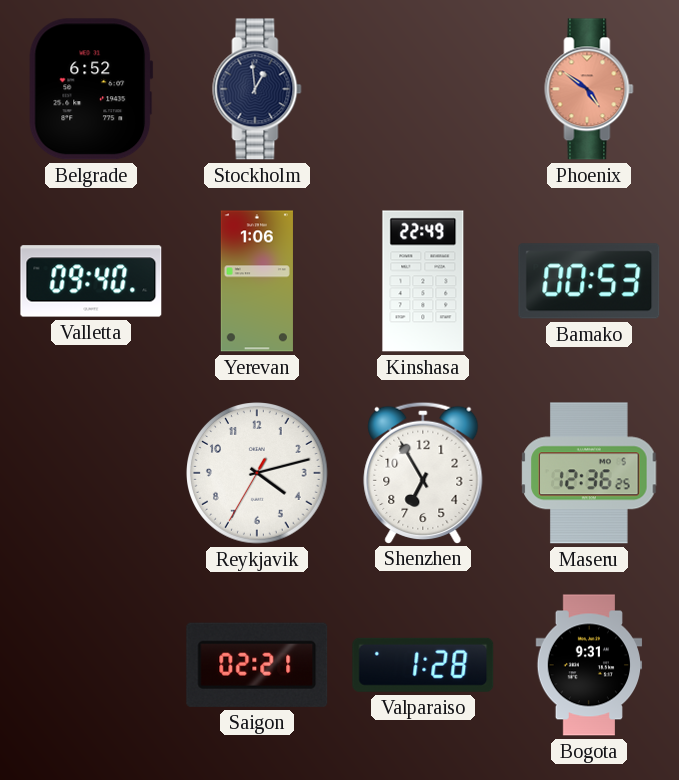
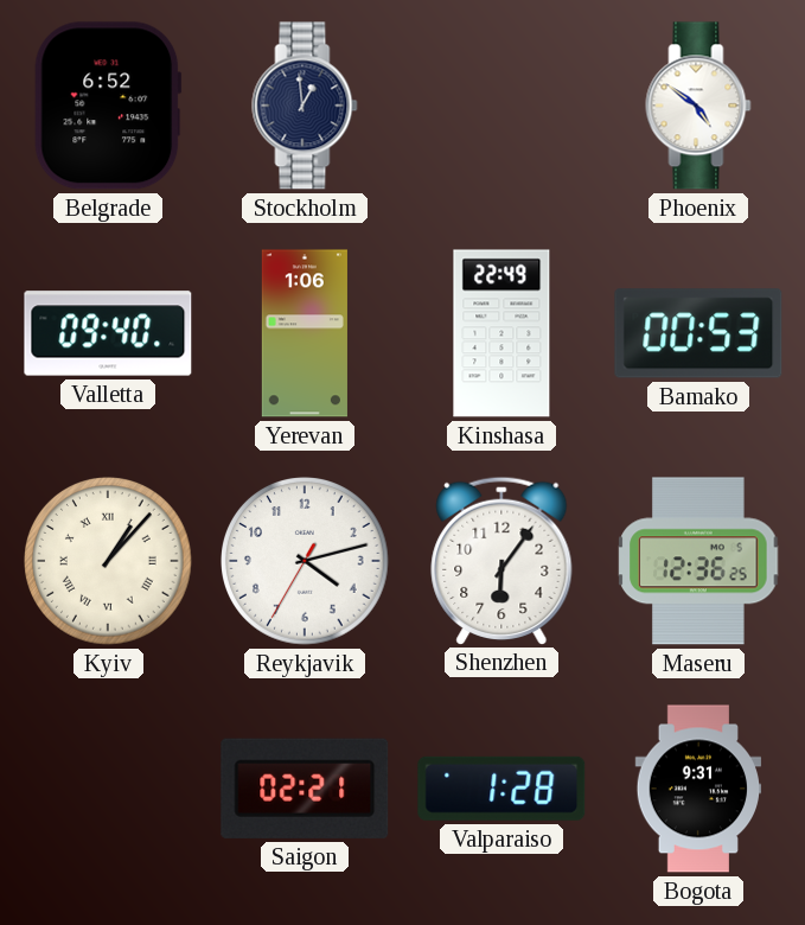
Phoenix dial: salmon -> white (698, 106)
Kyiv: none -> 1:07 (108, 561)
Shenzhen: 6:55 -> 6:06 (501, 560)
